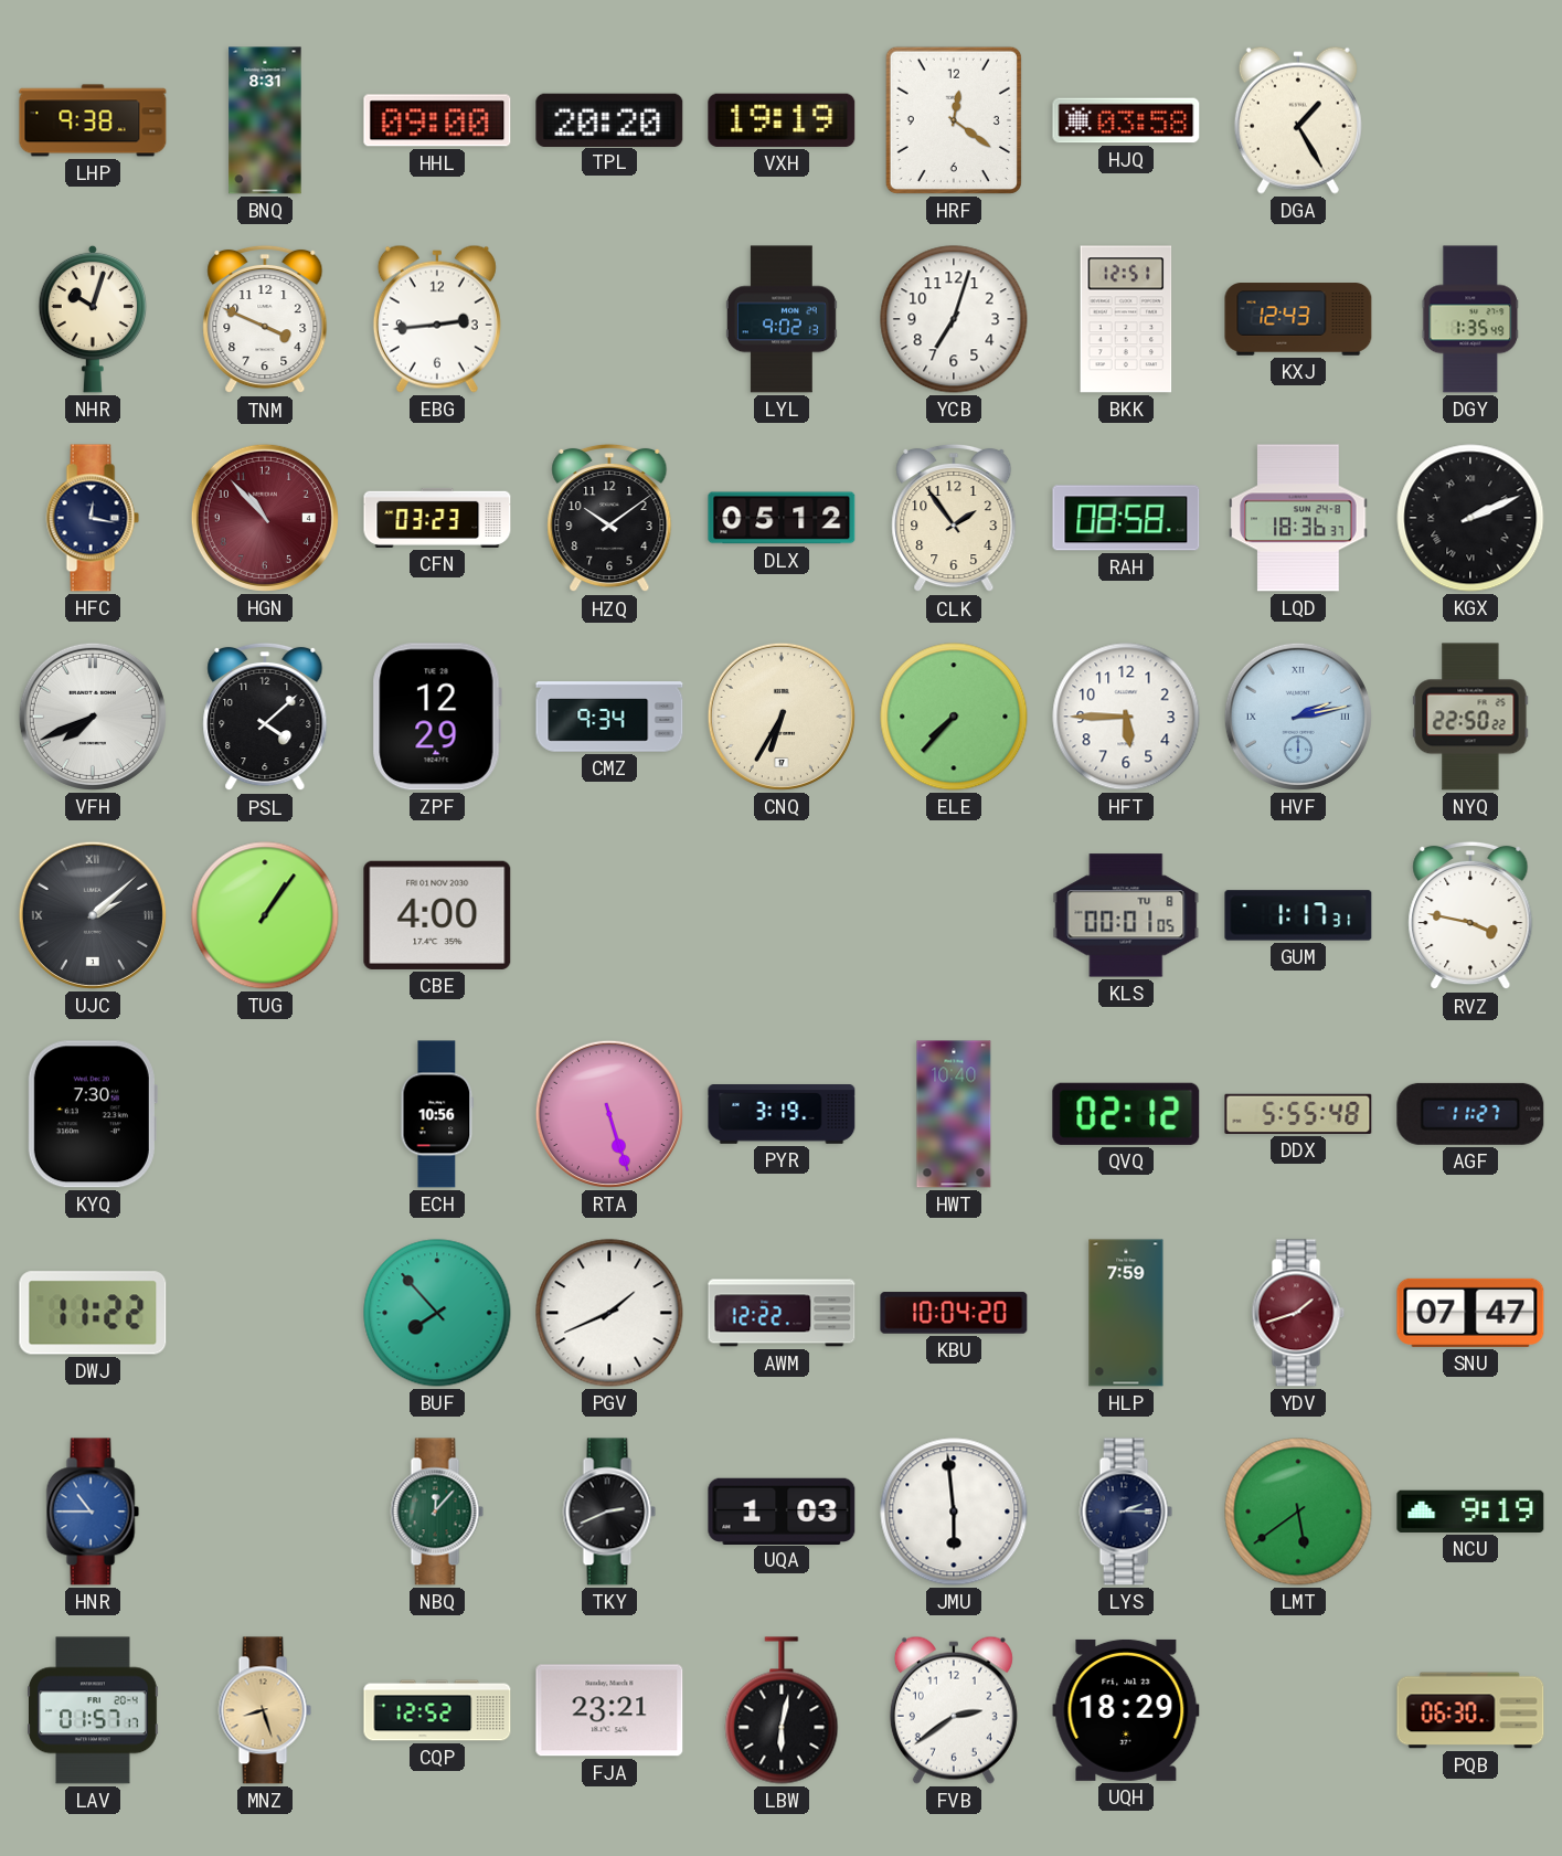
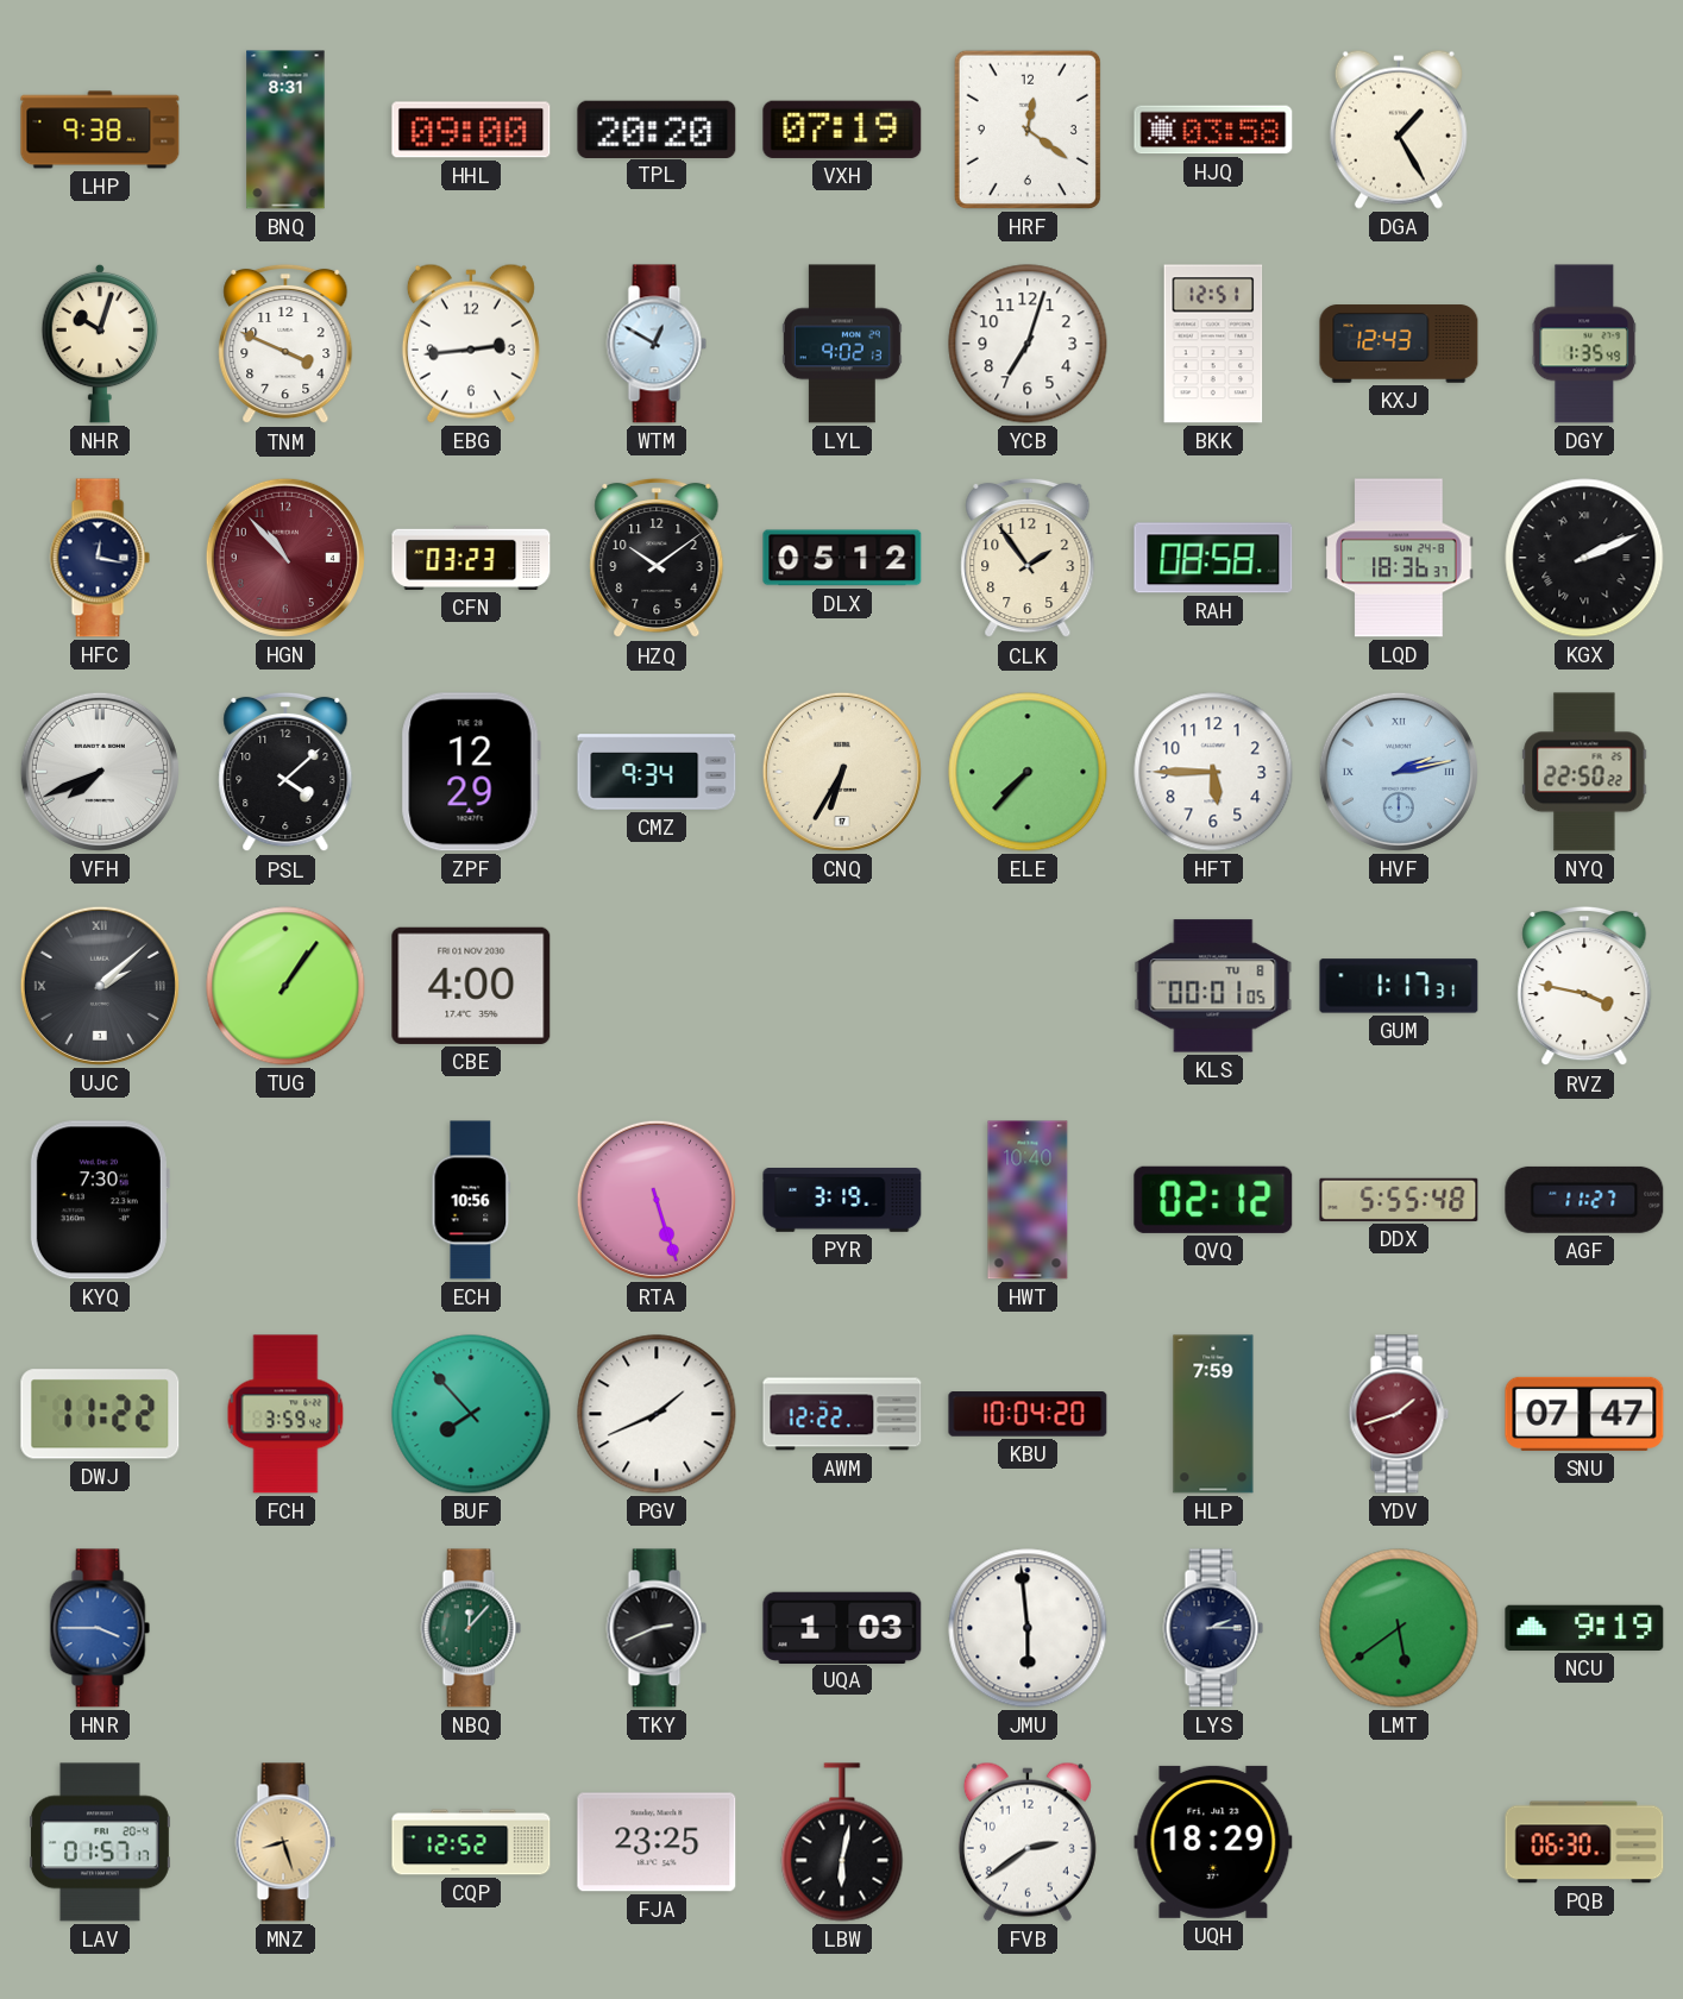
VXH: 19:19 -> 07:19 (842, 130)
WTM: none -> 12:50 (657, 344)
FCH: none -> 3:59 (285, 1414)
HNR: 10:45 -> 3:45 (100, 1628)
FJA: 23:21 -> 23:25 (657, 1842)
